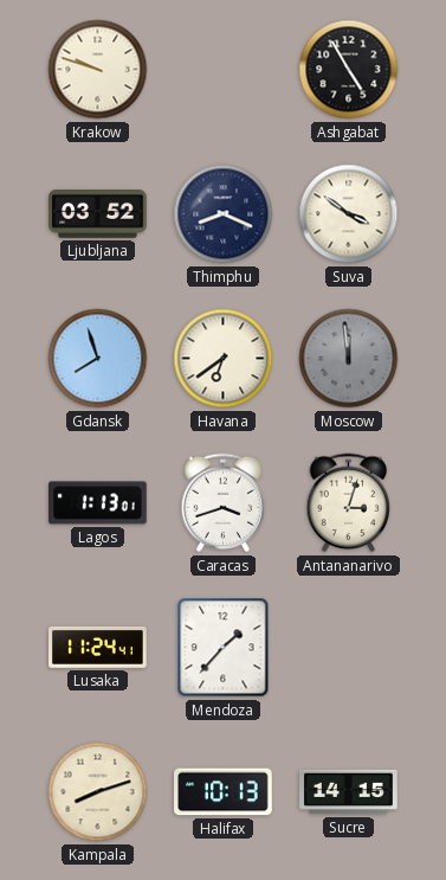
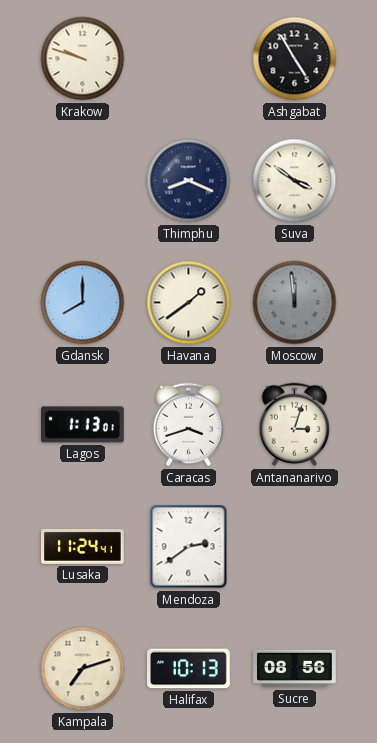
Ljubljana: 03:52 -> none (98, 214)
Gdansk: 7:57 -> 8:00 (83, 303)
Havana: 6:39 -> 1:39 (189, 303)
Mendoza: 1:37 -> 2:39 (189, 547)
Kampala: 8:12 -> 7:12 (83, 669)
Sucre: 14:15 -> 08:56 (295, 669)
